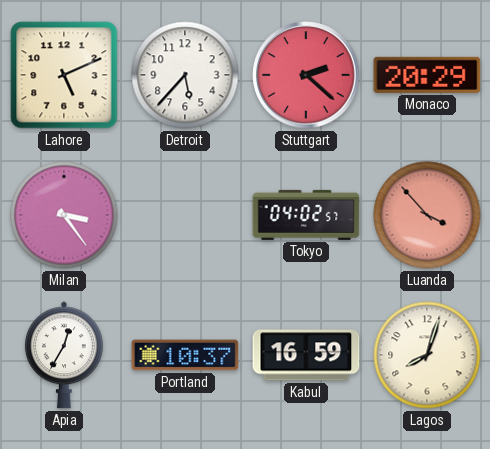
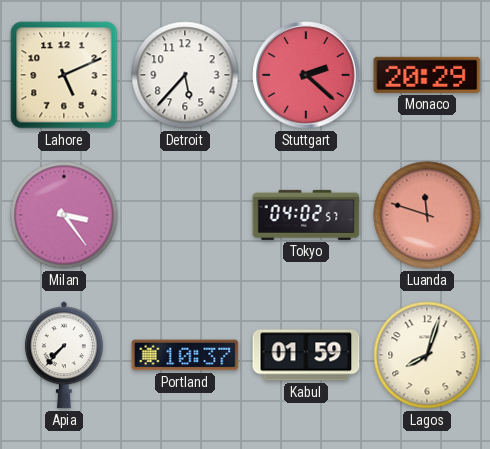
Luanda: 3:53 -> 11:48 (427, 215)
Apia: 12:35 -> 7:37 (64, 355)
Kabul: 16:59 -> 01:59 (306, 355)
